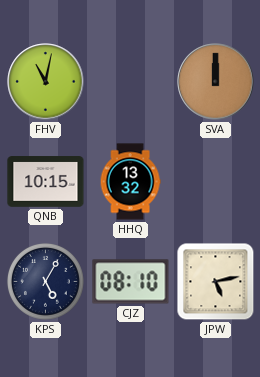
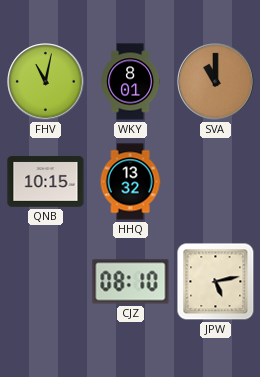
WKY: none -> 8:01 (131, 82)
SVA: 12:00 -> 11:00 (216, 82)
KPS: 5:05 -> none (45, 281)
